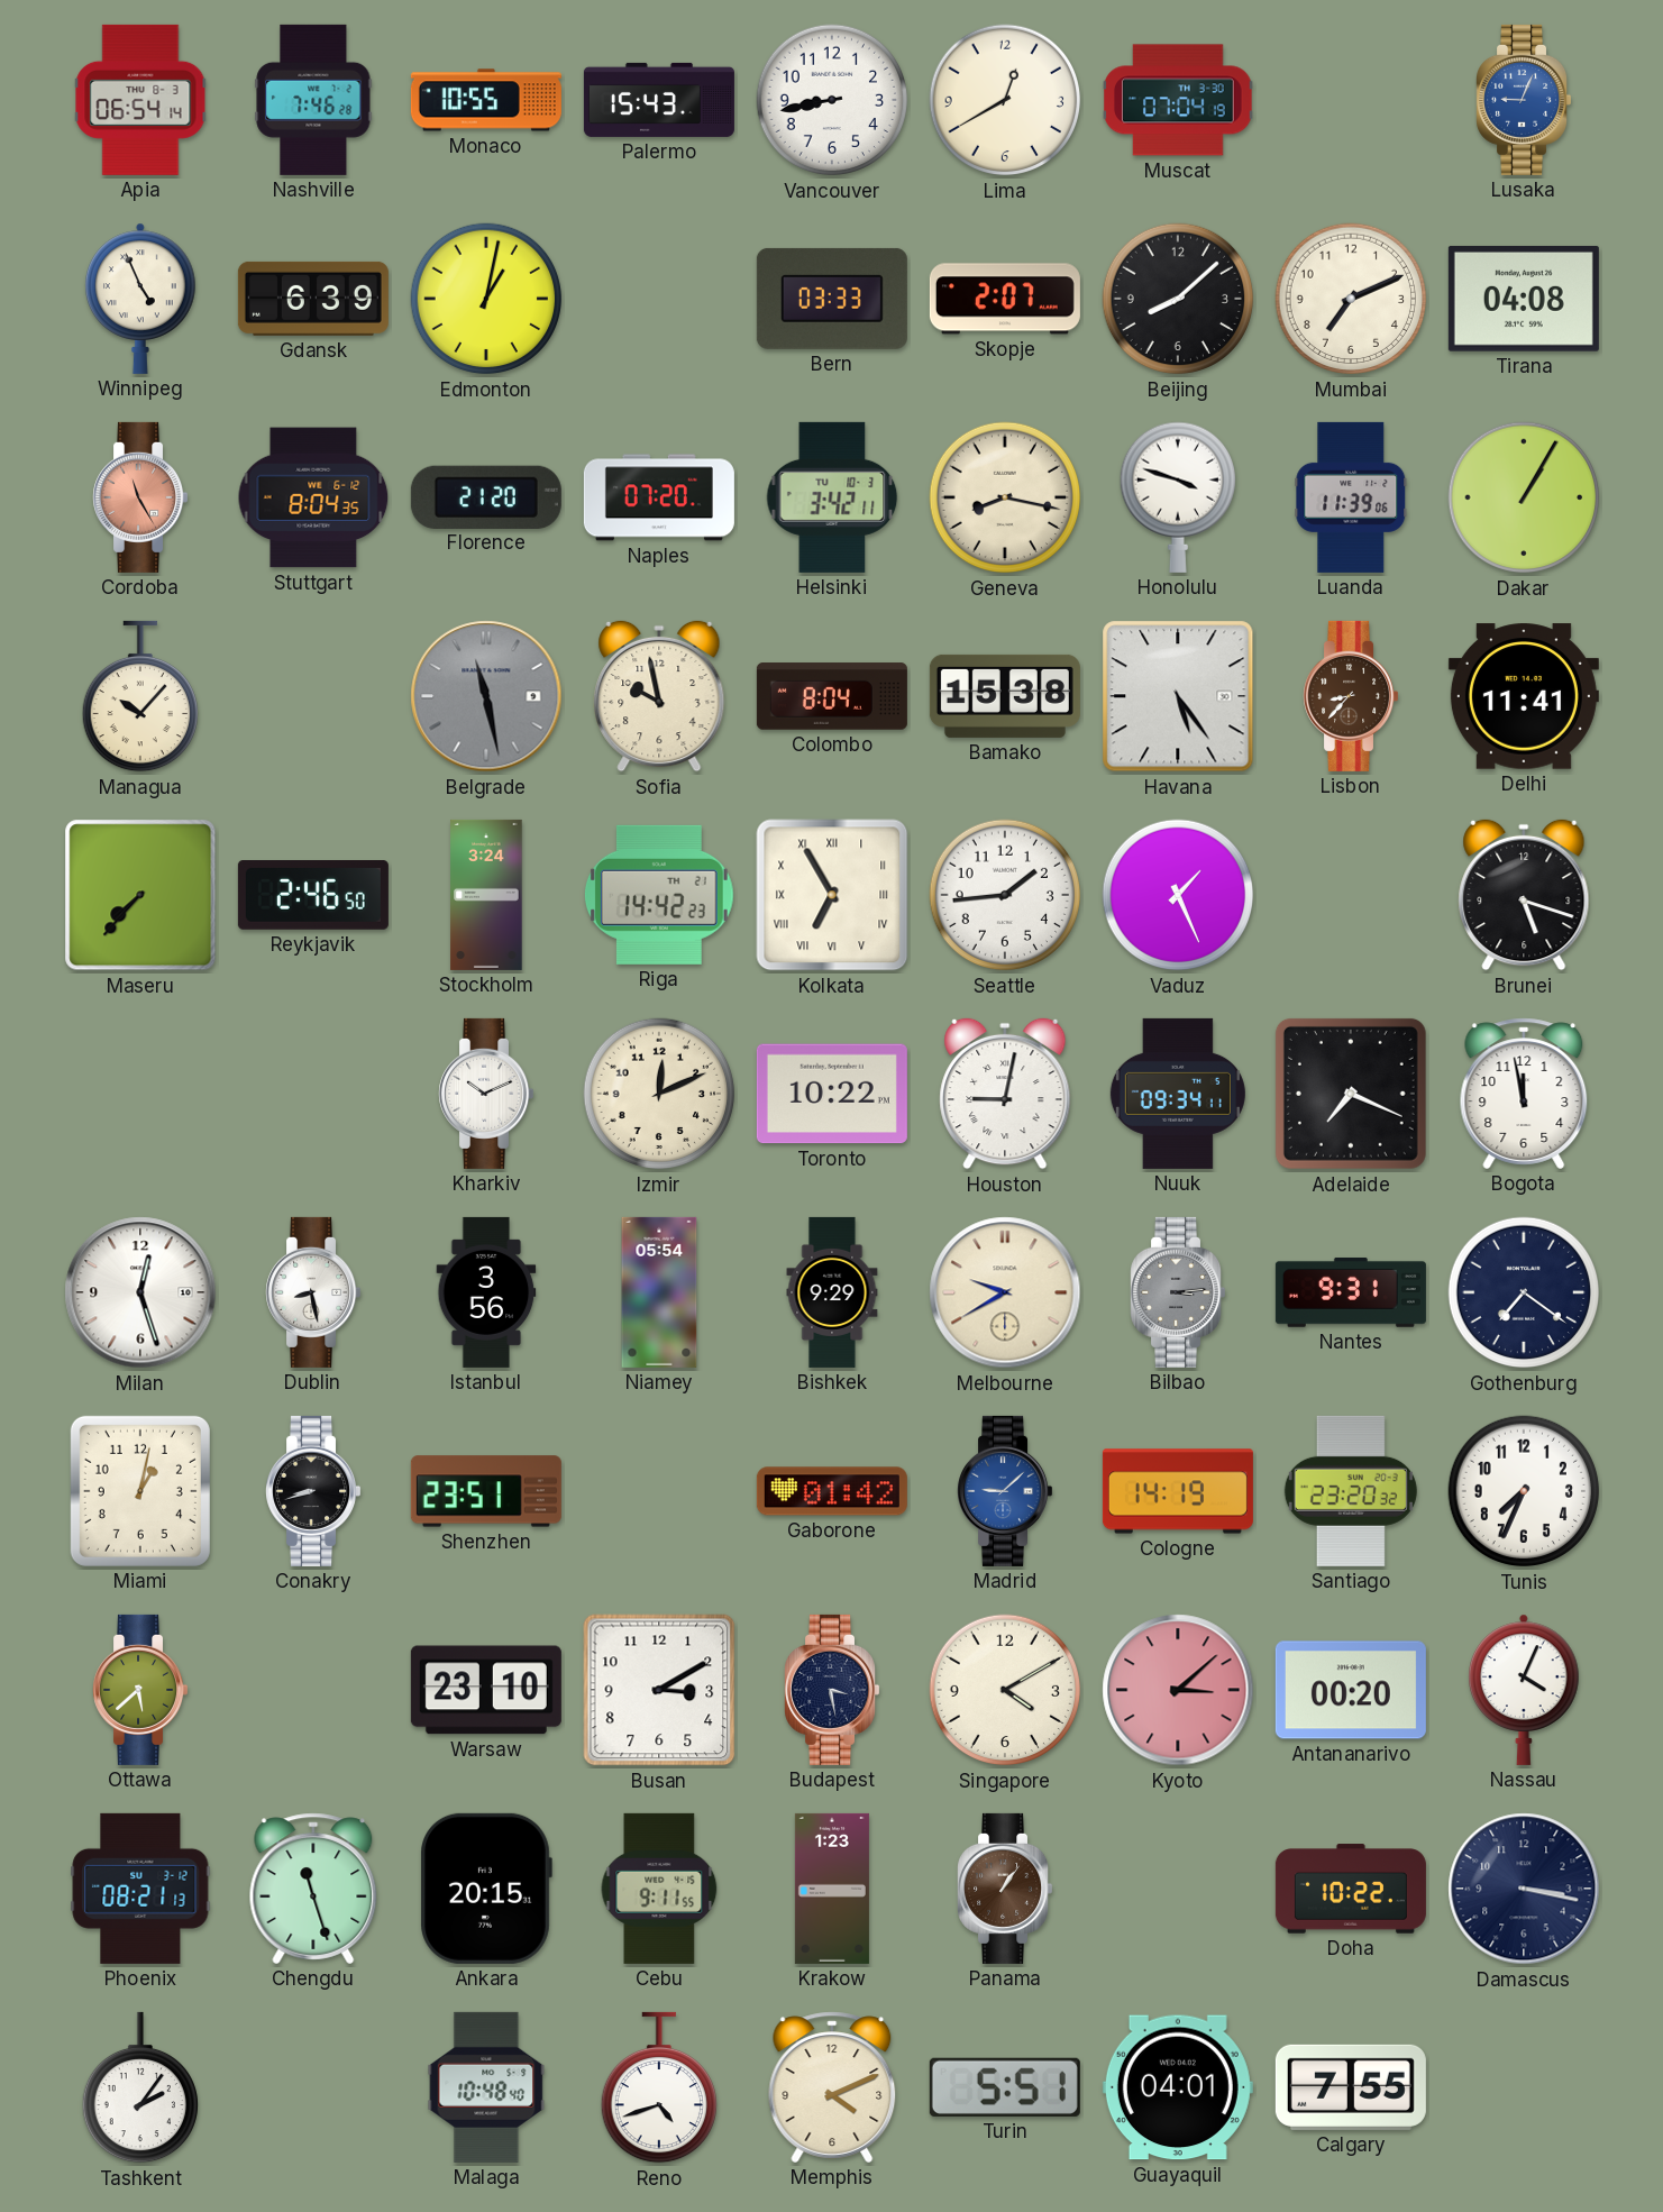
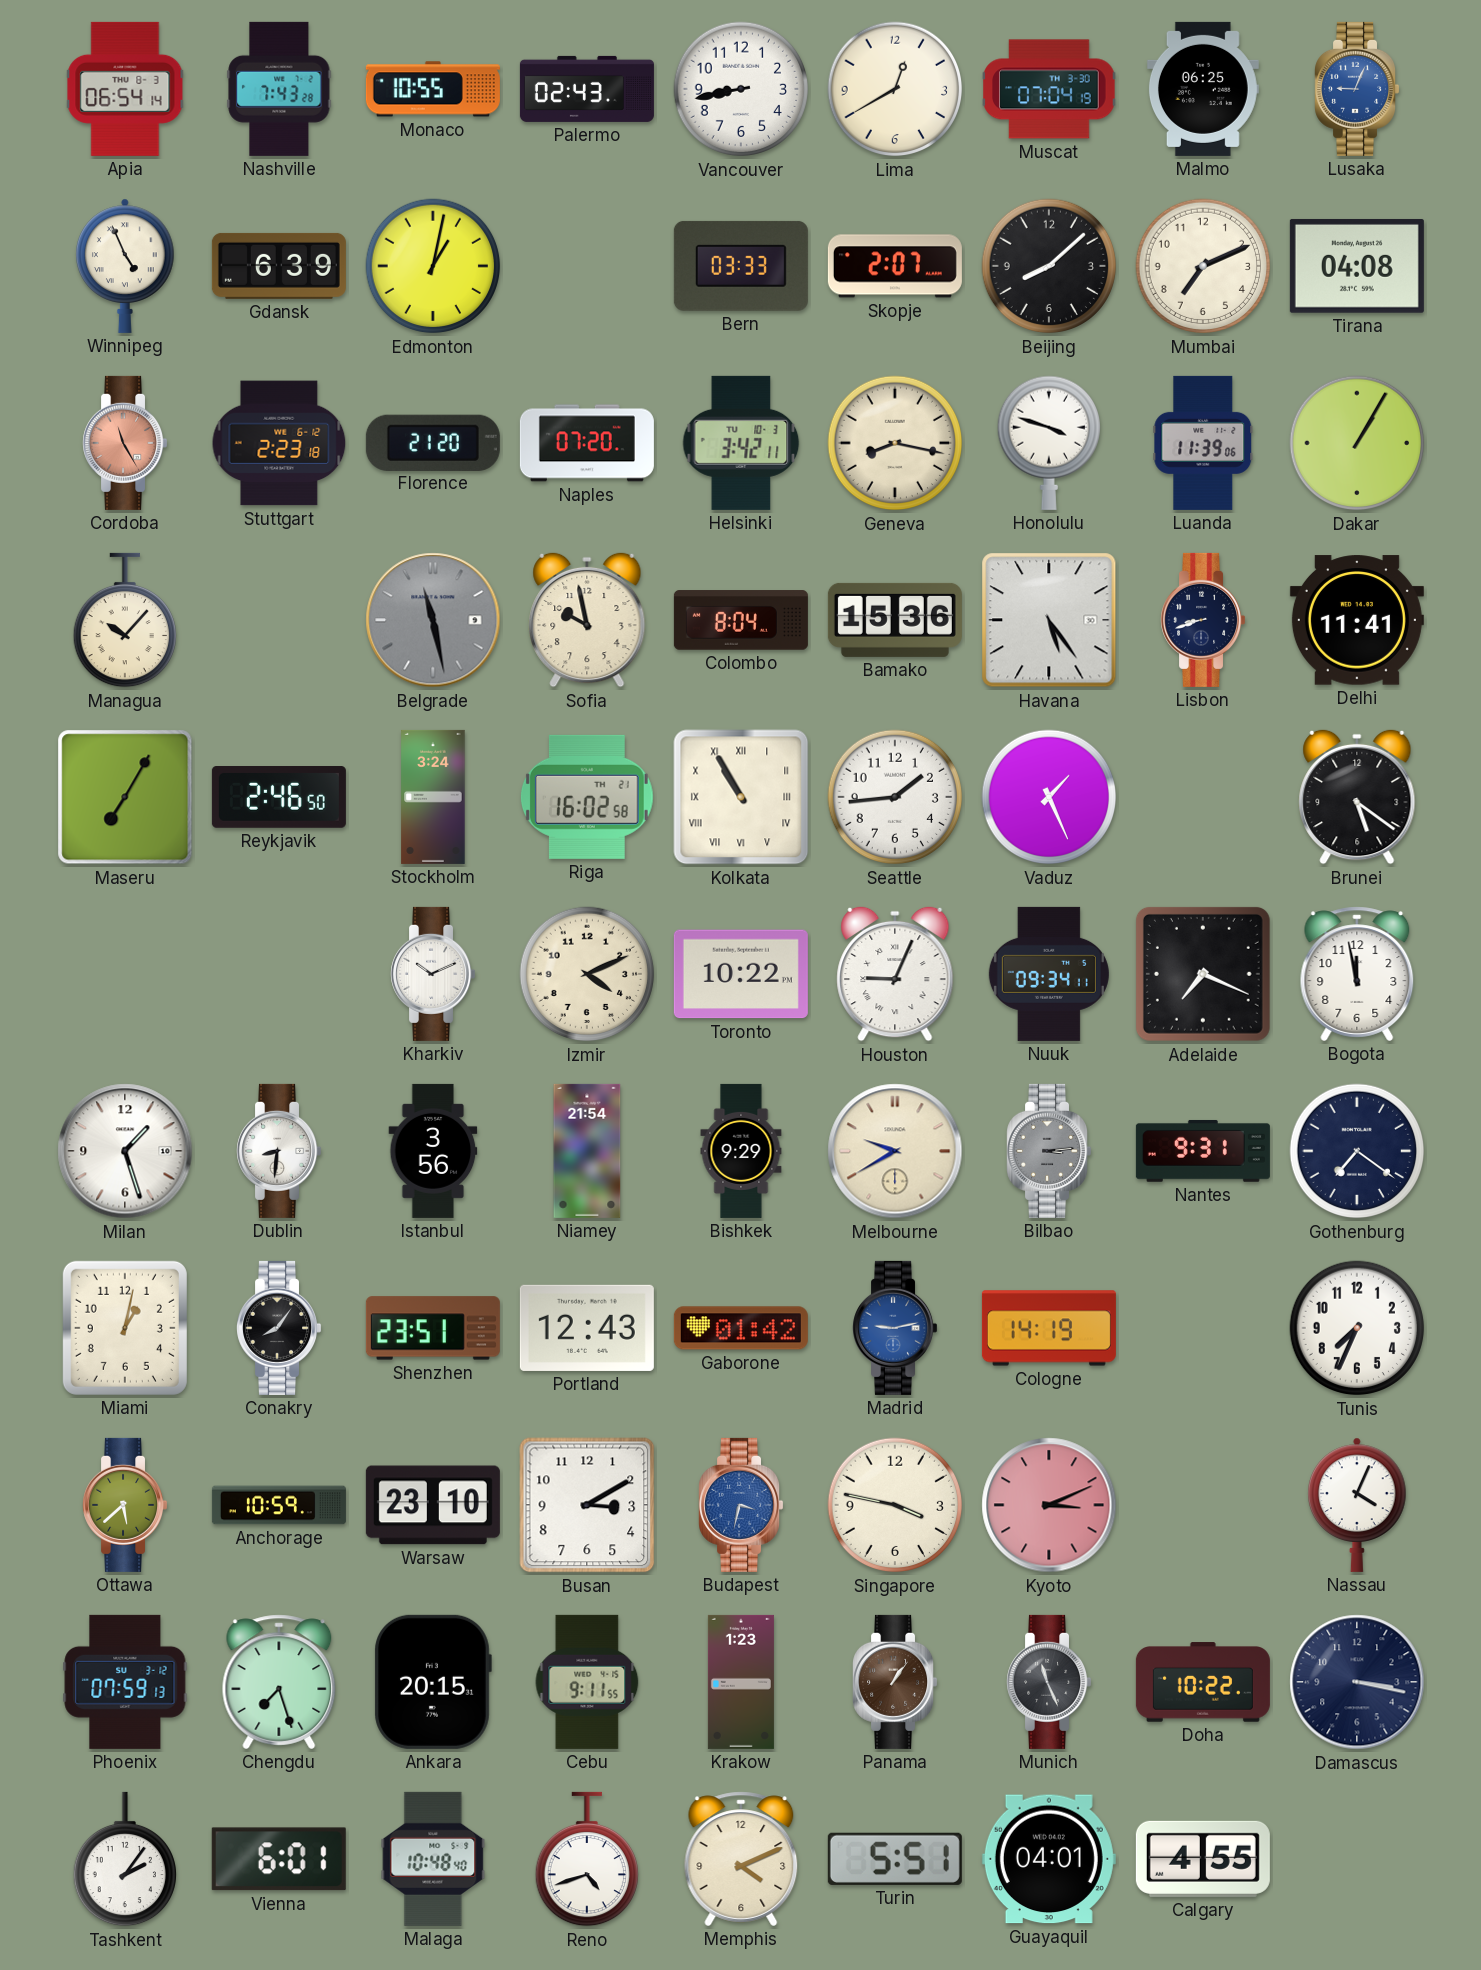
Nashville: 7:46 -> 7:43 (279, 89)
Palermo: 15:43 -> 02:43 (587, 89)
Malmo: none -> 06:25 (1203, 89)
Stuttgart: 8:04 -> 2:23 (279, 443)
Bamako: 15:38 -> 15:36 (895, 620)
Lisbon: 8:37 -> 8:42 (1203, 620)
Lisbon dial: brown -> navy (1203, 620)
Maseru: 7:37 -> 7:05 (125, 797)
Riga: 14:42 -> 16:02 (587, 797)
Kolkata: 6:55 -> 10:55 (741, 797)
Brunei: 5:18 -> 5:21 (1357, 797)
Izmir: 12:11 -> 4:11 (587, 974)
Houston: 9:02 -> 9:04 (895, 974)
Milan: 12:27 -> 1:27 (125, 1151)
Dublin: 8:28 -> 8:31 (279, 1151)
Niamey: 05:54 -> 21:54 (587, 1151)
Conakry: 8:42 -> 8:06 (279, 1328)
Portland: none -> 12:43 (587, 1328)
Madrid: 9:08 -> 9:13 (895, 1328)
Santiago: 23:20 -> none (1351, 1491)
Anchorage: none -> 10:59 (279, 1505)
Budapest: 3:28 -> 3:32 (741, 1505)
Budapest dial: navy -> blue (741, 1505)
Singapore: 4:10 -> 3:47 (895, 1505)
Kyoto: 3:08 -> 3:11 (1049, 1505)
Antananarivo: 00:20 -> none (1351, 1690)
Phoenix: 08:21 -> 07:59 (125, 1682)
Chengdu: 11:27 -> 7:27 (279, 1682)
Munich: none -> 11:26 (1049, 1682)
Vienna: none -> 6:01 (279, 1859)
Calgary: 7:55 -> 4:55 (1203, 1859)
